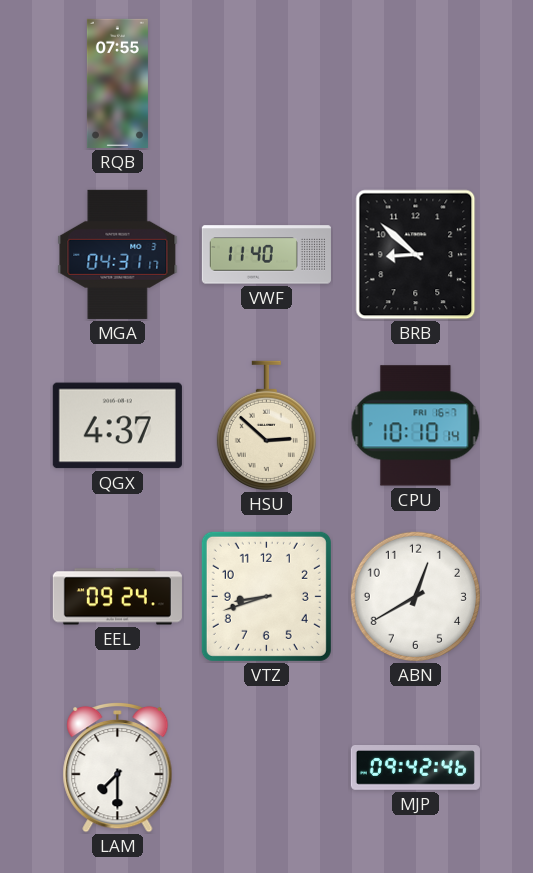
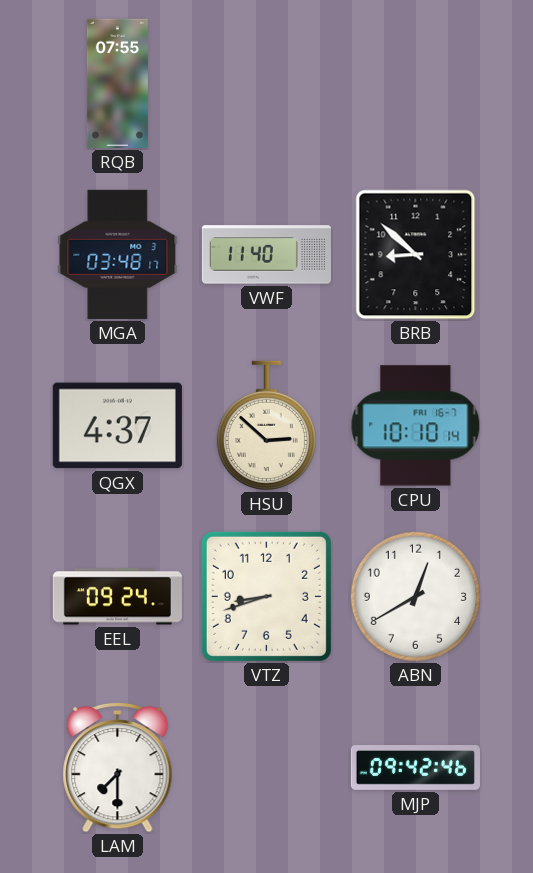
MGA: 04:31 -> 03:48 (118, 254)
